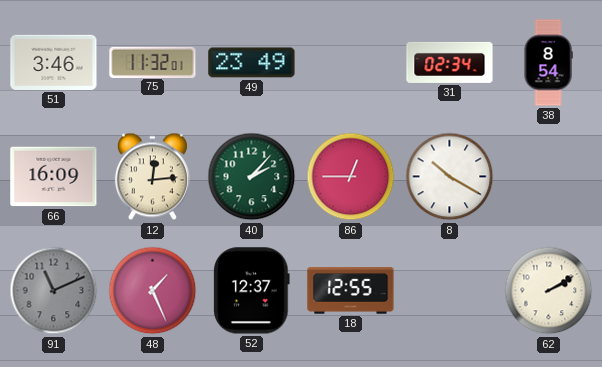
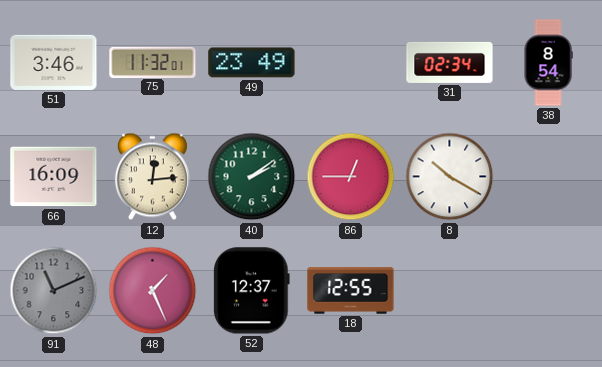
40: 2:07 -> 2:09 (252, 177)
62: 2:10 -> none (549, 291)
